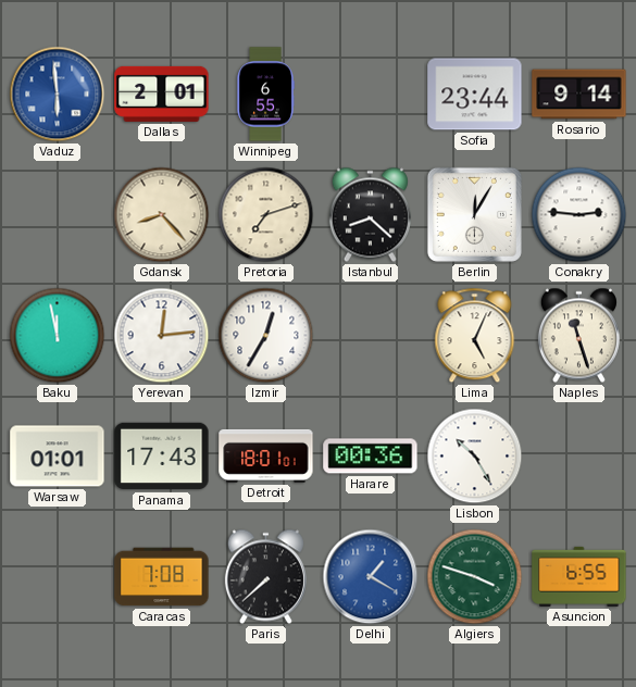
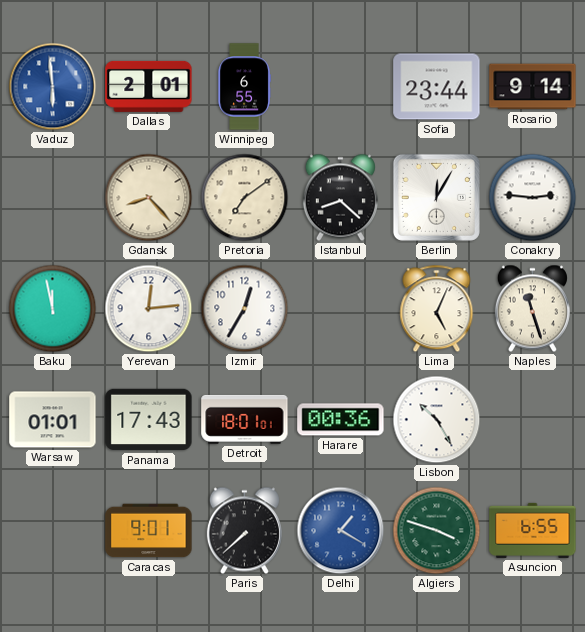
Pretoria: 7:12 -> 7:09 (245, 198)
Caracas: 7:08 -> 9:01 (149, 531)
